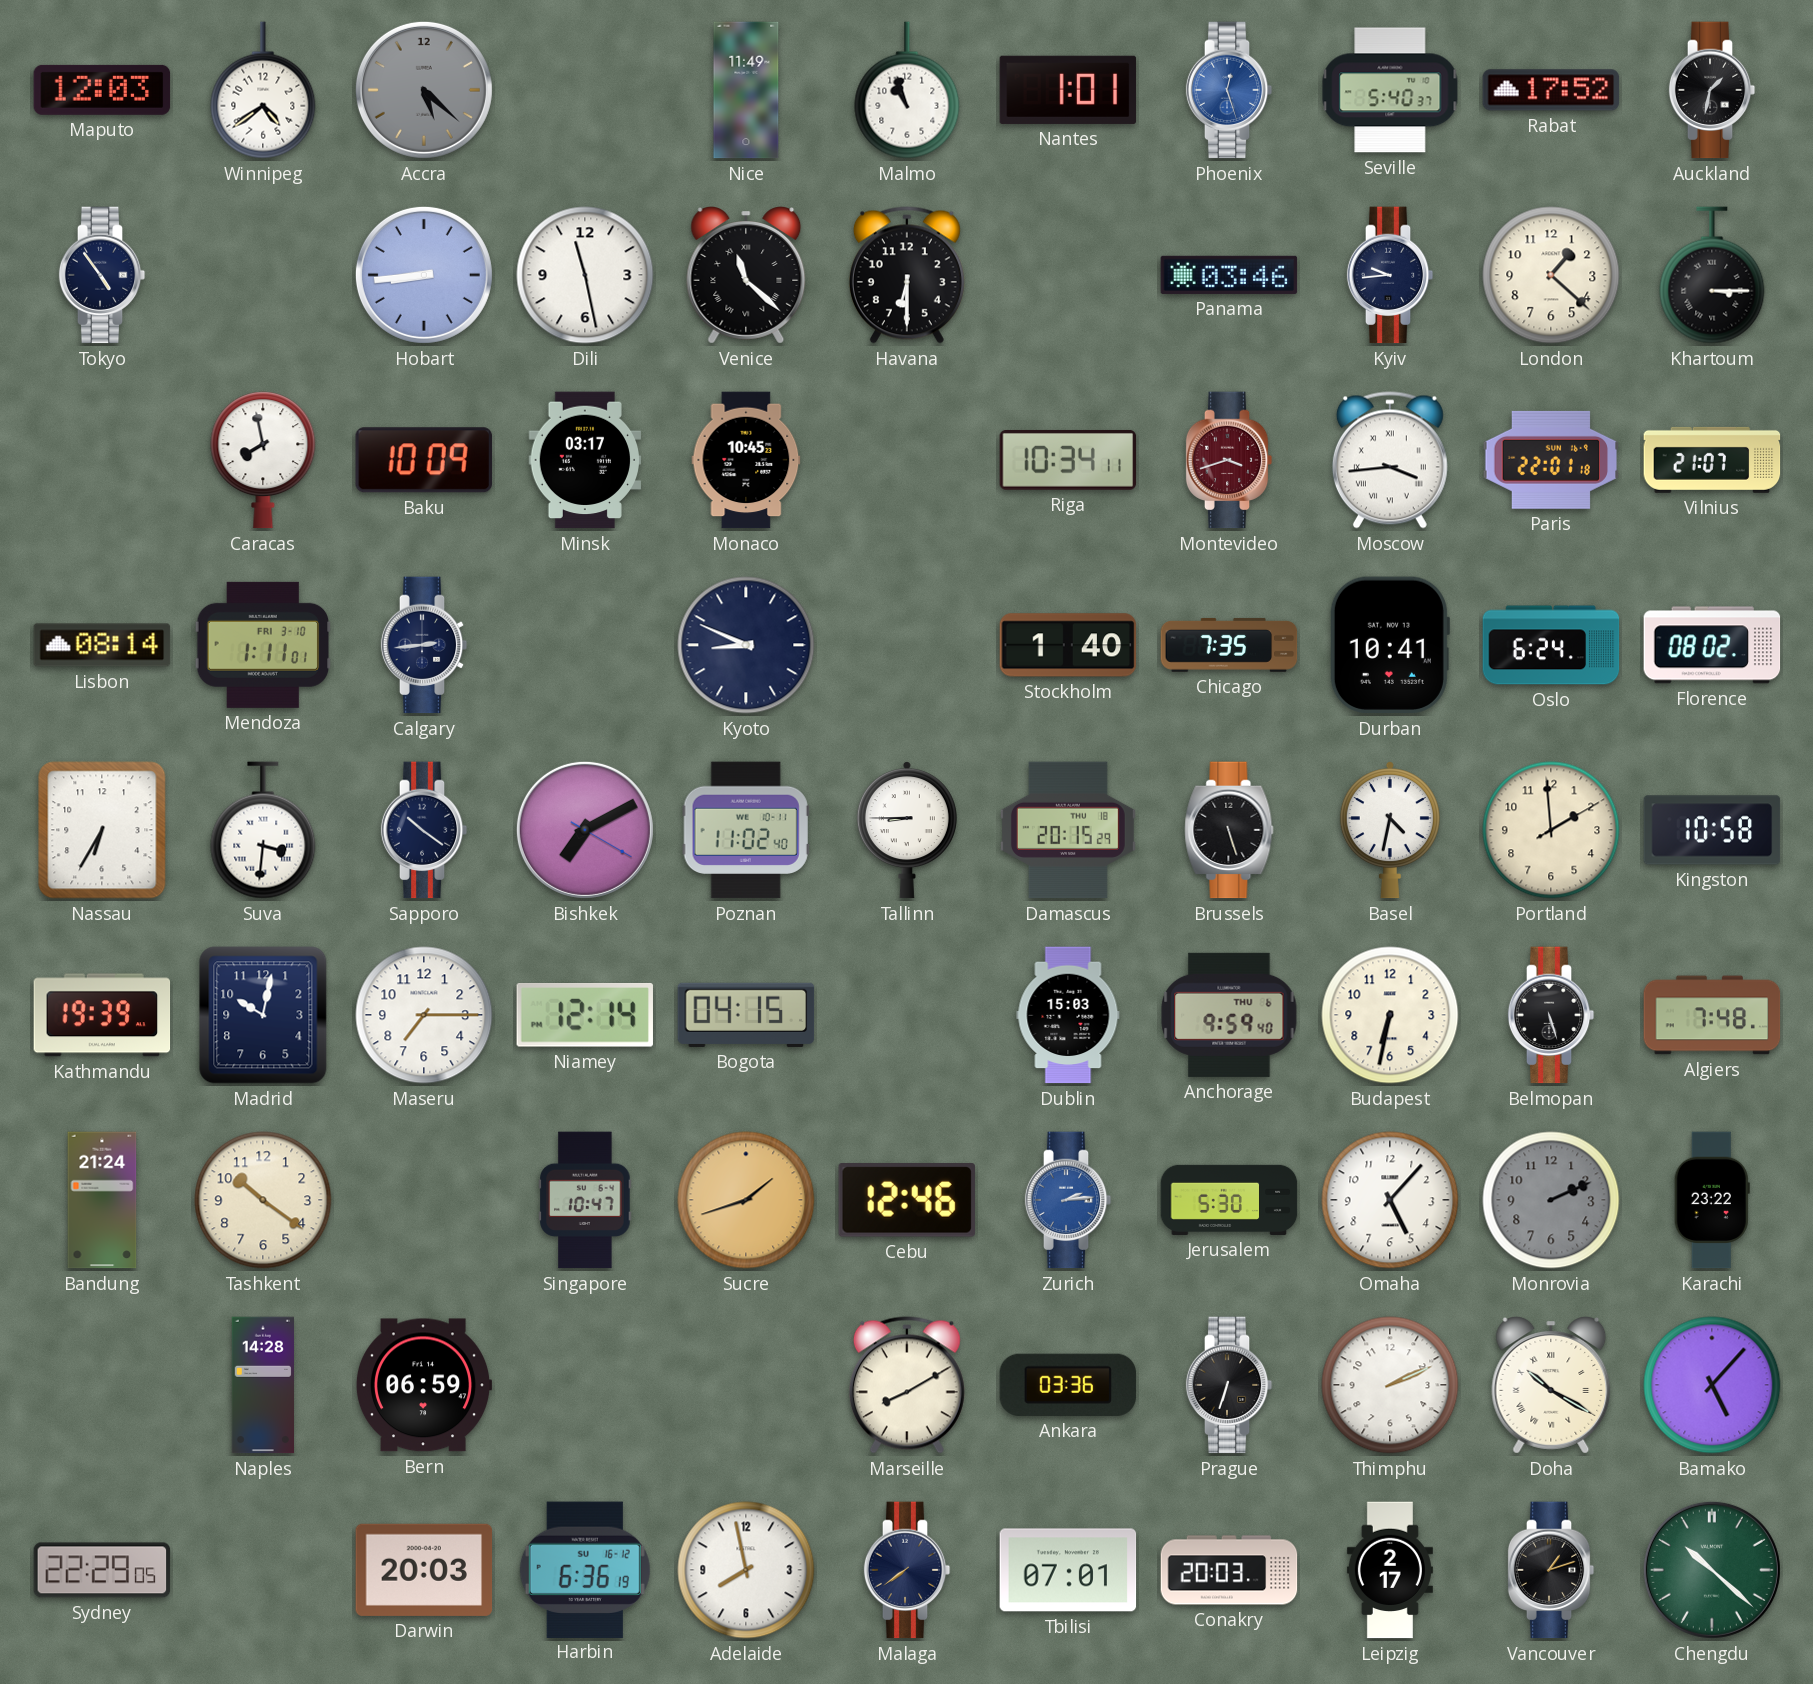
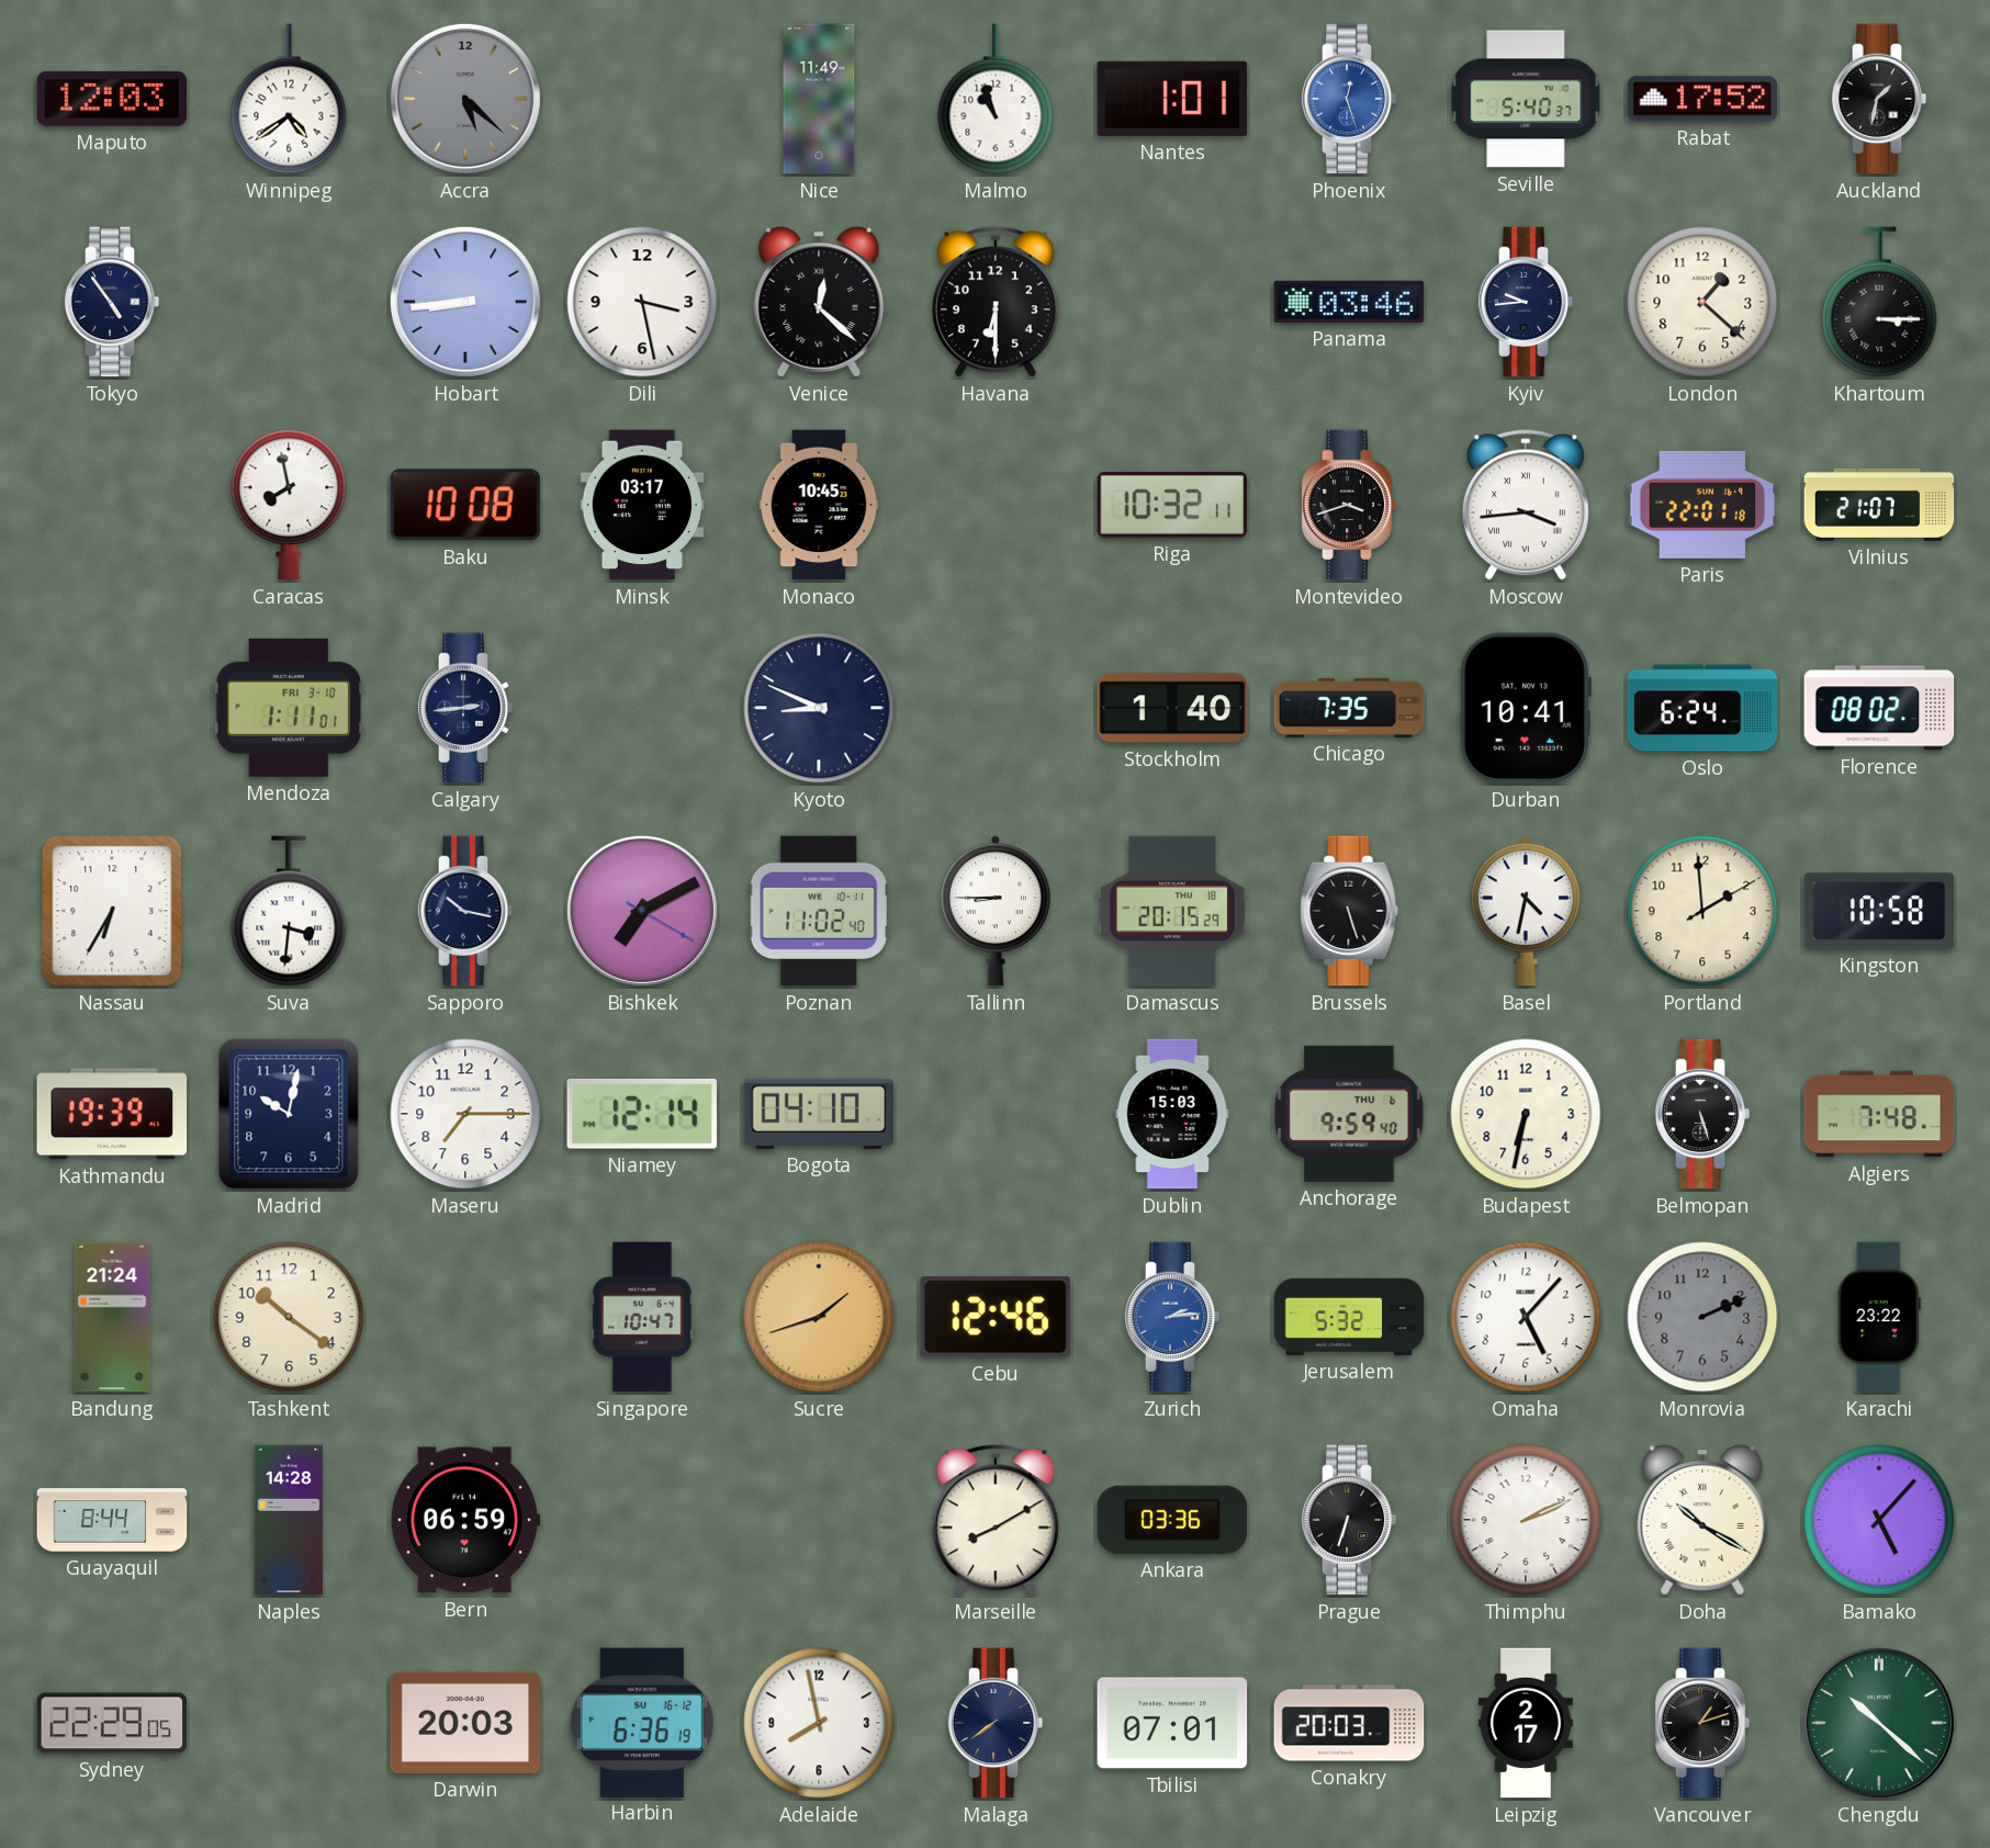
Dili: 11:28 -> 3:28 (642, 302)
Venice: 11:22 -> 12:22 (819, 302)
Baku: 10:09 -> 10:08 (465, 505)
Riga: 10:34 -> 10:32 (1172, 505)
Montevideo dial: burgundy -> black (1349, 505)
Lisbon: 08:14 -> none (102, 645)
Sapporo: 10:21 -> 10:17 (465, 911)
Bogota: 04:15 -> 04:10 (819, 1114)
Jerusalem: 5:30 -> 5:32 (1349, 1317)
Guayaquil: none -> 8:44 (112, 1520)
